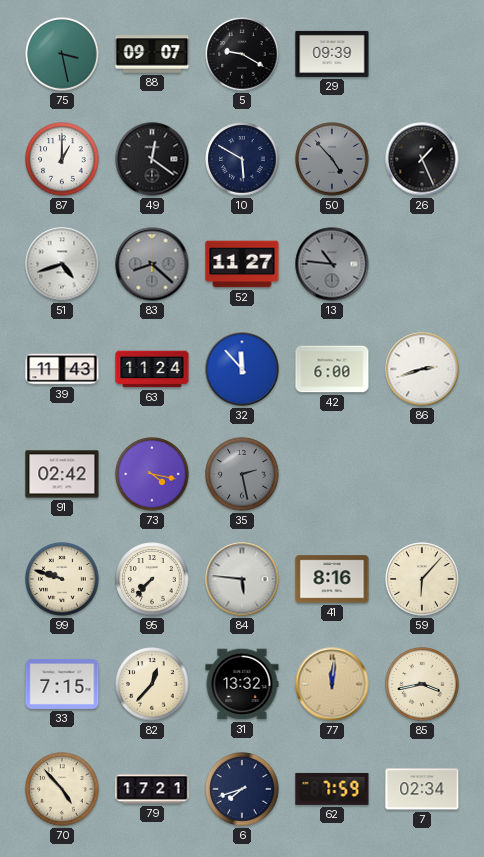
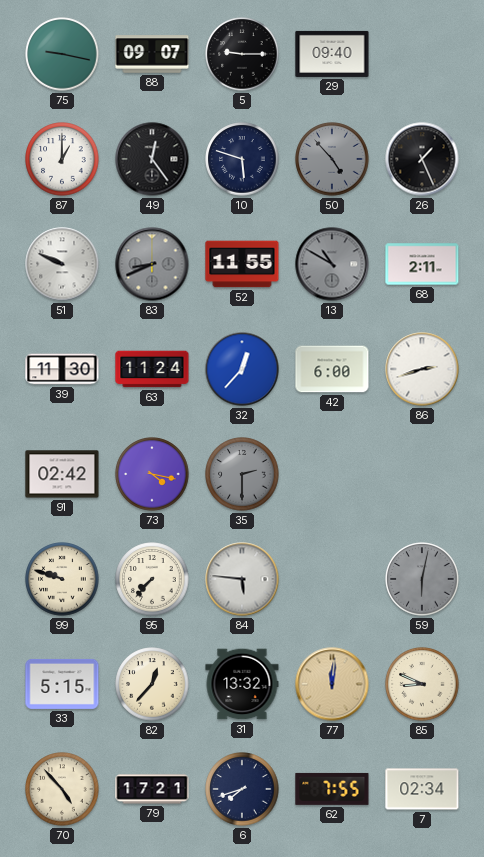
75: 3:28 -> 9:17 (62, 54)
5: 9:20 -> 9:15 (242, 54)
29: 09:39 -> 09:40 (332, 54)
49: 12:21 -> 12:24 (152, 159)
10: 5:50 -> 5:48 (242, 159)
51: 4:42 -> 9:49 (62, 264)
83: 8:22 -> 8:41 (152, 264)
52: 11:27 -> 11:55 (242, 264)
13: 10:46 -> 10:50 (332, 264)
68: none -> 2:11 (422, 264)
39: 11:43 -> 11:30 (62, 369)
32: 11:53 -> 12:37 (242, 369)
35: 2:28 -> 2:30 (242, 474)
41: 8:16 -> none (332, 579)
59: 6:07 -> 6:02 (422, 579)
59 dial: cream -> grey (422, 579)
33: 7:15 -> 5:15 (62, 684)
85: 3:43 -> 8:49 (422, 684)
62: 7:59 -> 7:55 (332, 789)
